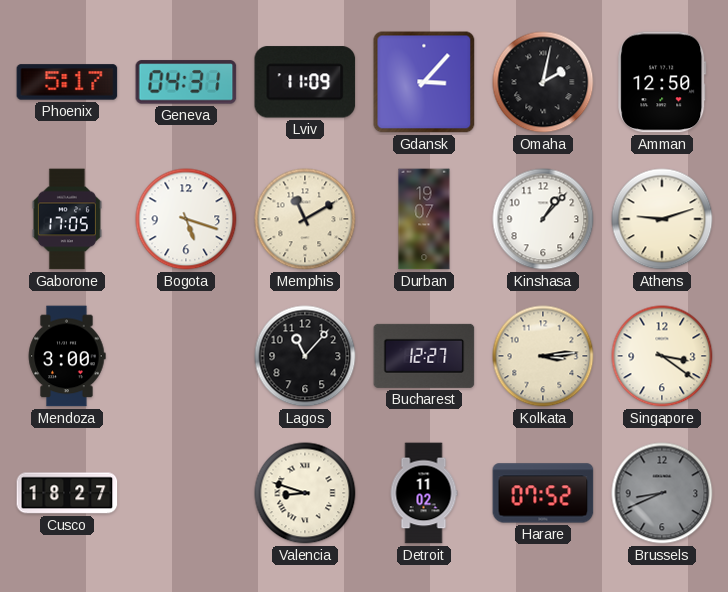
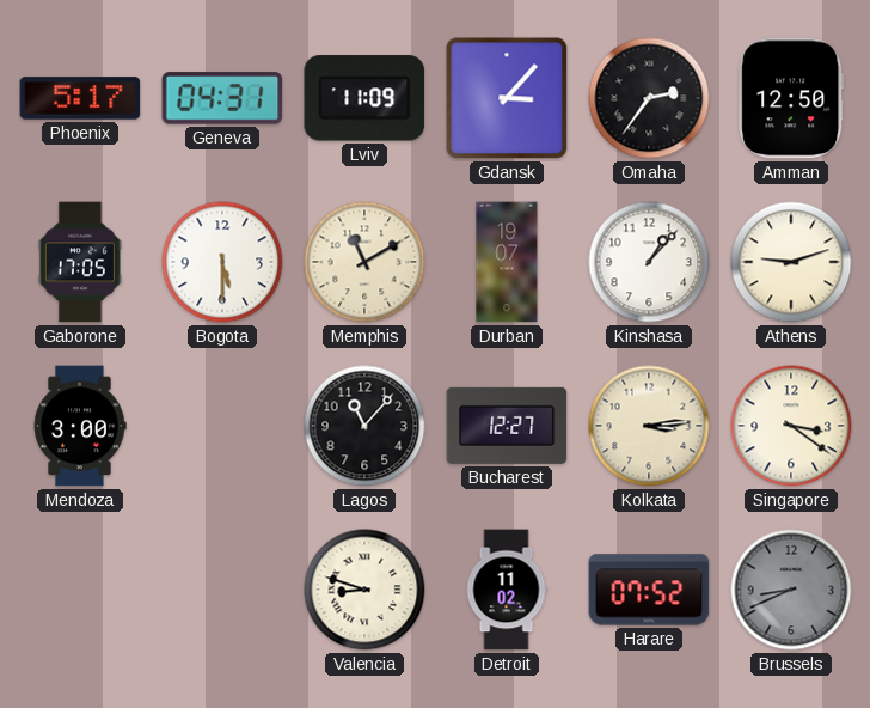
Omaha: 2:02 -> 2:36 (649, 98)
Bogota: 5:18 -> 5:30 (222, 262)
Cusco: 18:27 -> none (67, 493)
